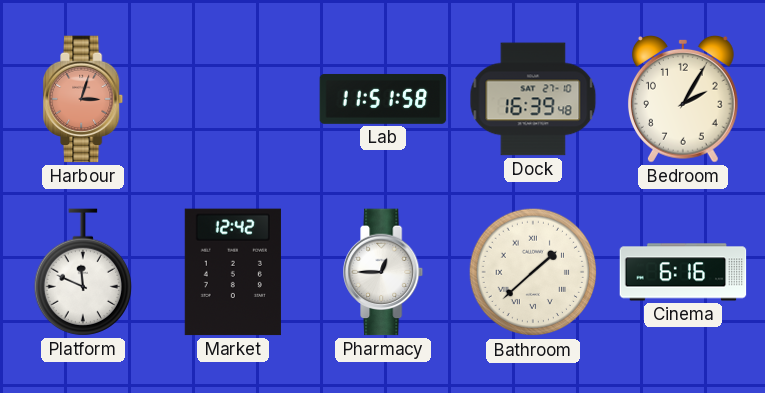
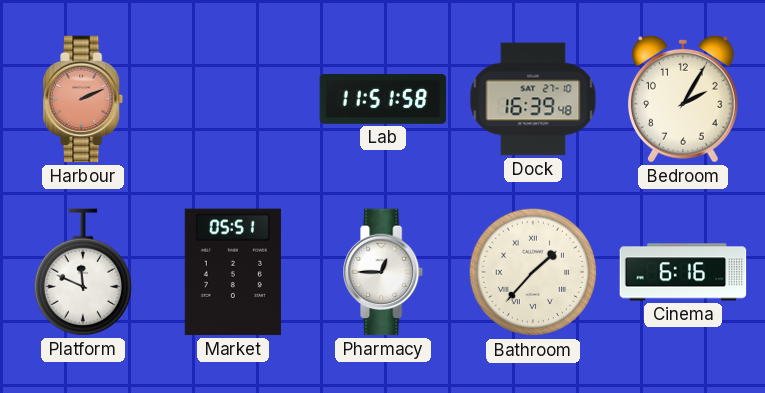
Harbour: 3:03 -> 2:11 (84, 99)
Market: 12:42 -> 05:51 (233, 272)
Bathroom: 1:38 -> 1:37 (533, 272)
